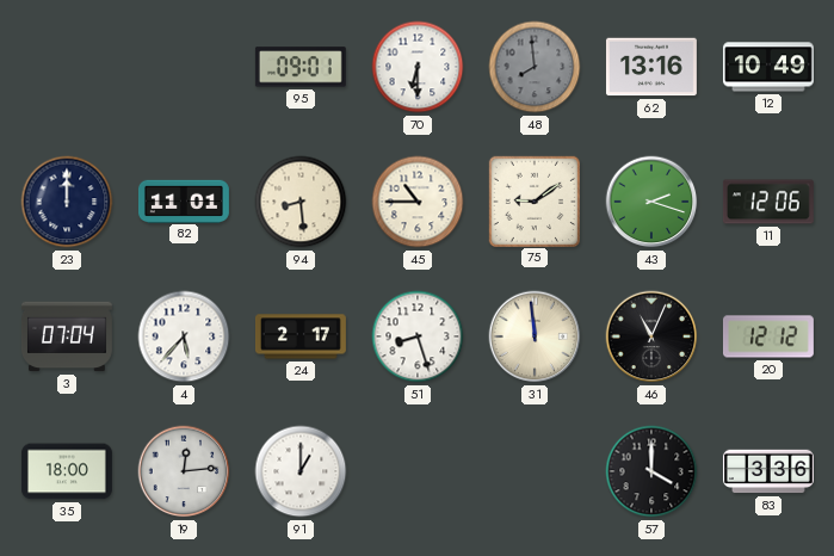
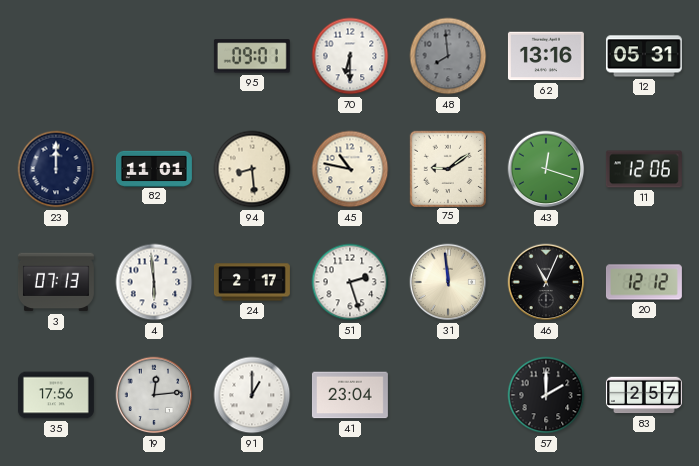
12: 10:49 -> 05:31 (644, 56)
45: 10:45 -> 10:47 (350, 169)
43: 2:18 -> 12:18 (546, 169)
3: 07:04 -> 07:13 (56, 282)
4: 5:37 -> 5:59 (154, 282)
51: 8:27 -> 2:27 (350, 282)
35: 18:00 -> 17:56 (56, 395)
41: none -> 23:04 (350, 395)
57: 4:00 -> 2:00 (546, 395)
83: 3:36 -> 2:57 (644, 395)
